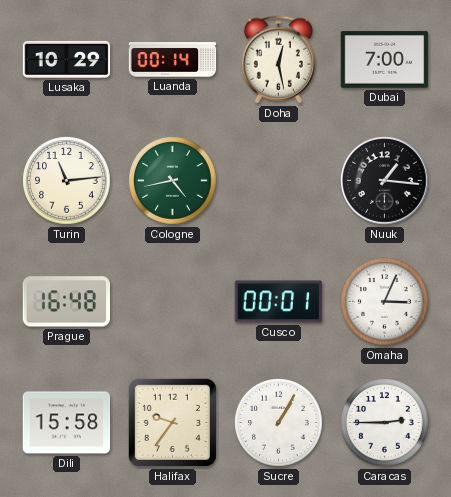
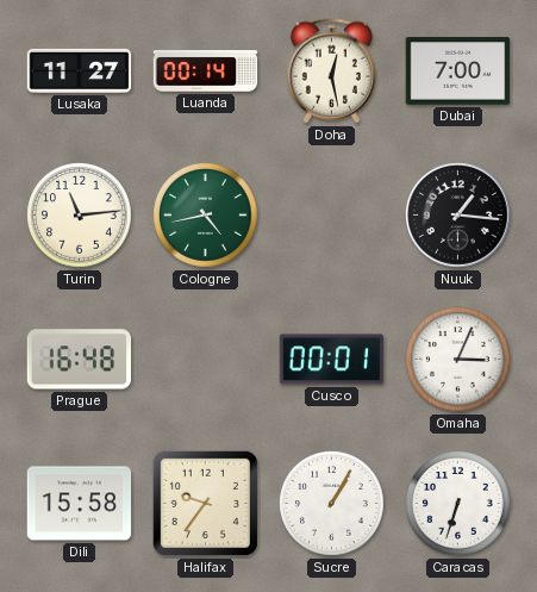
Lusaka: 10:29 -> 11:27 (80, 70)
Caracas: 2:45 -> 6:33 (458, 504)
